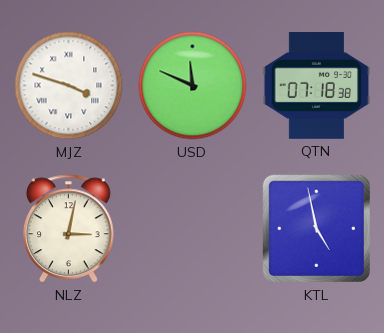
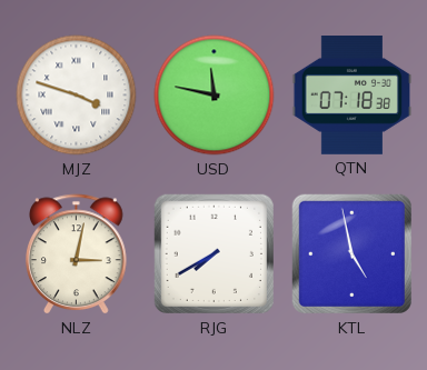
USD: 11:49 -> 11:47 (215, 96)
RJG: none -> 7:40 (213, 253)
